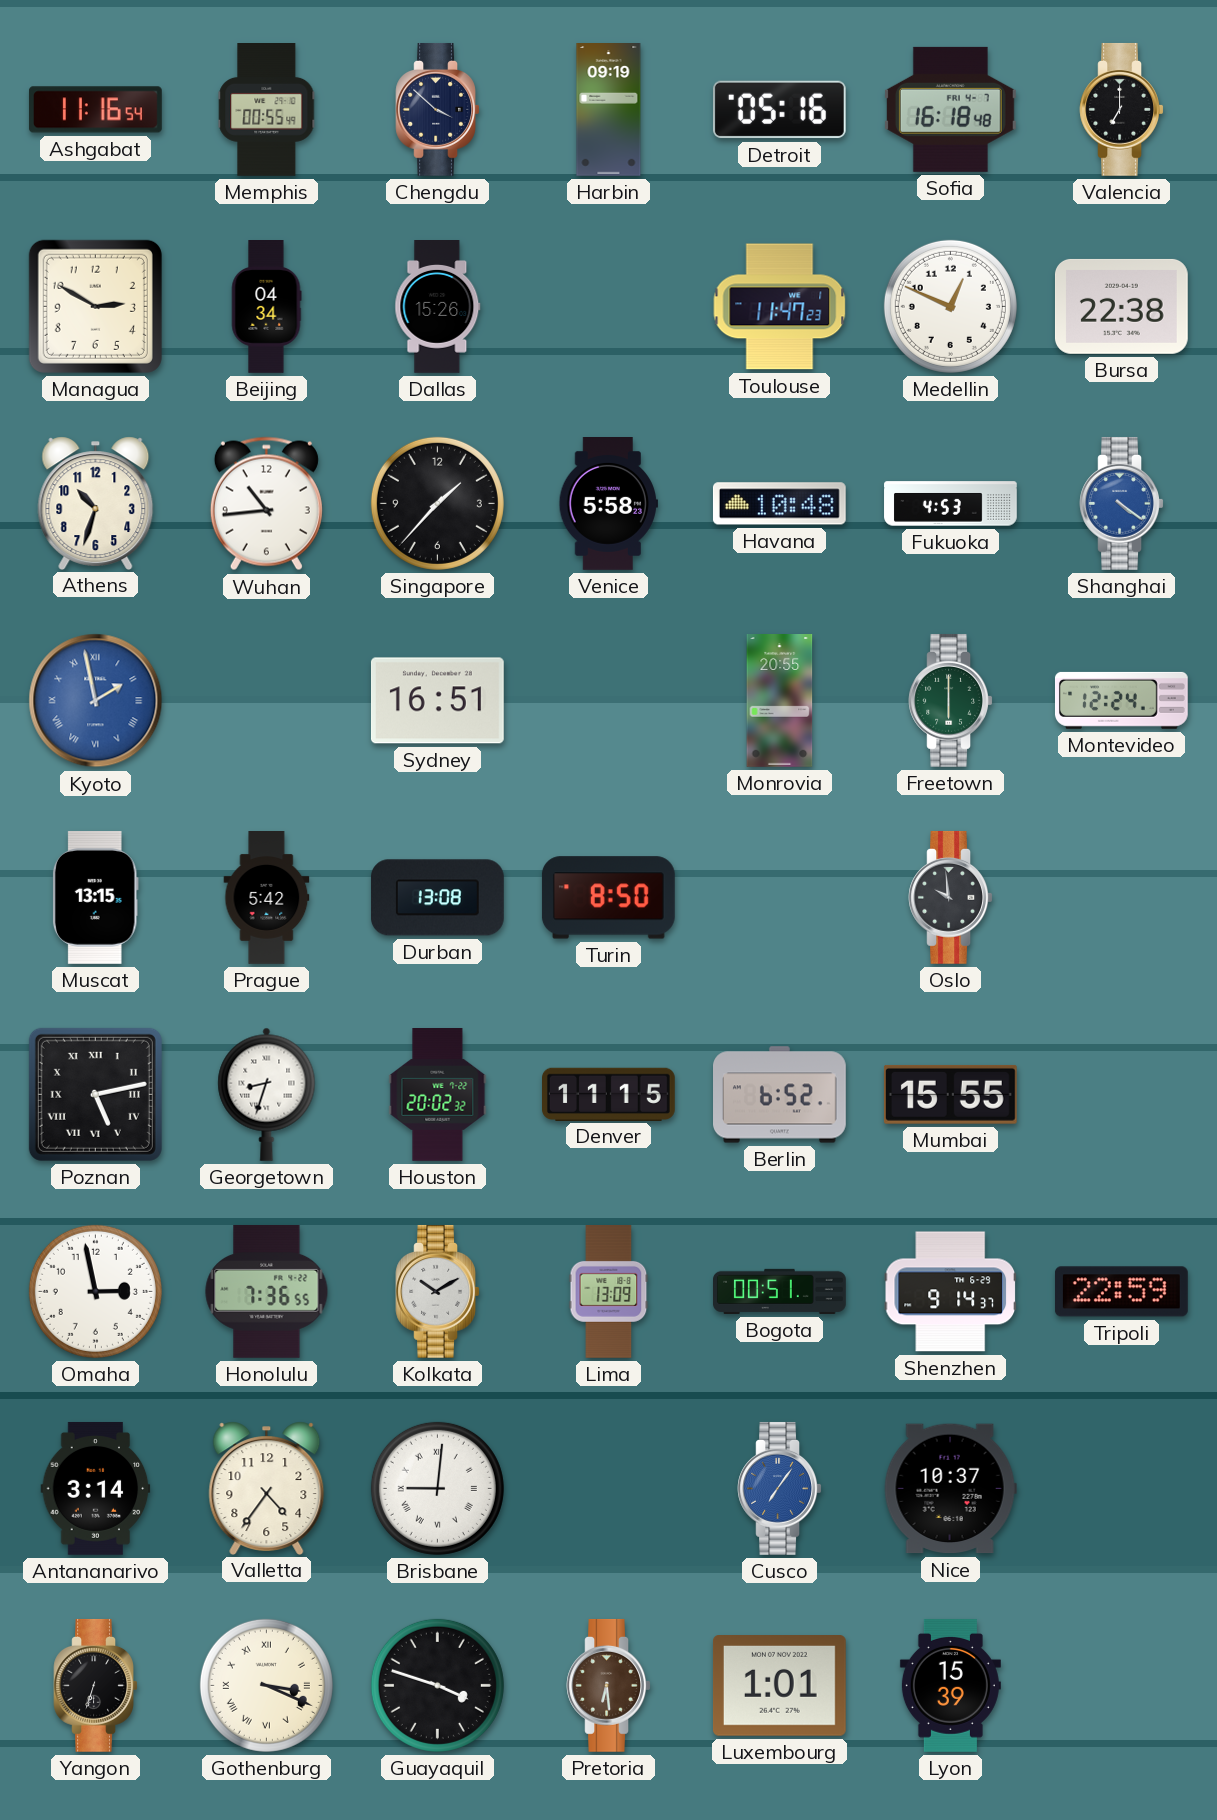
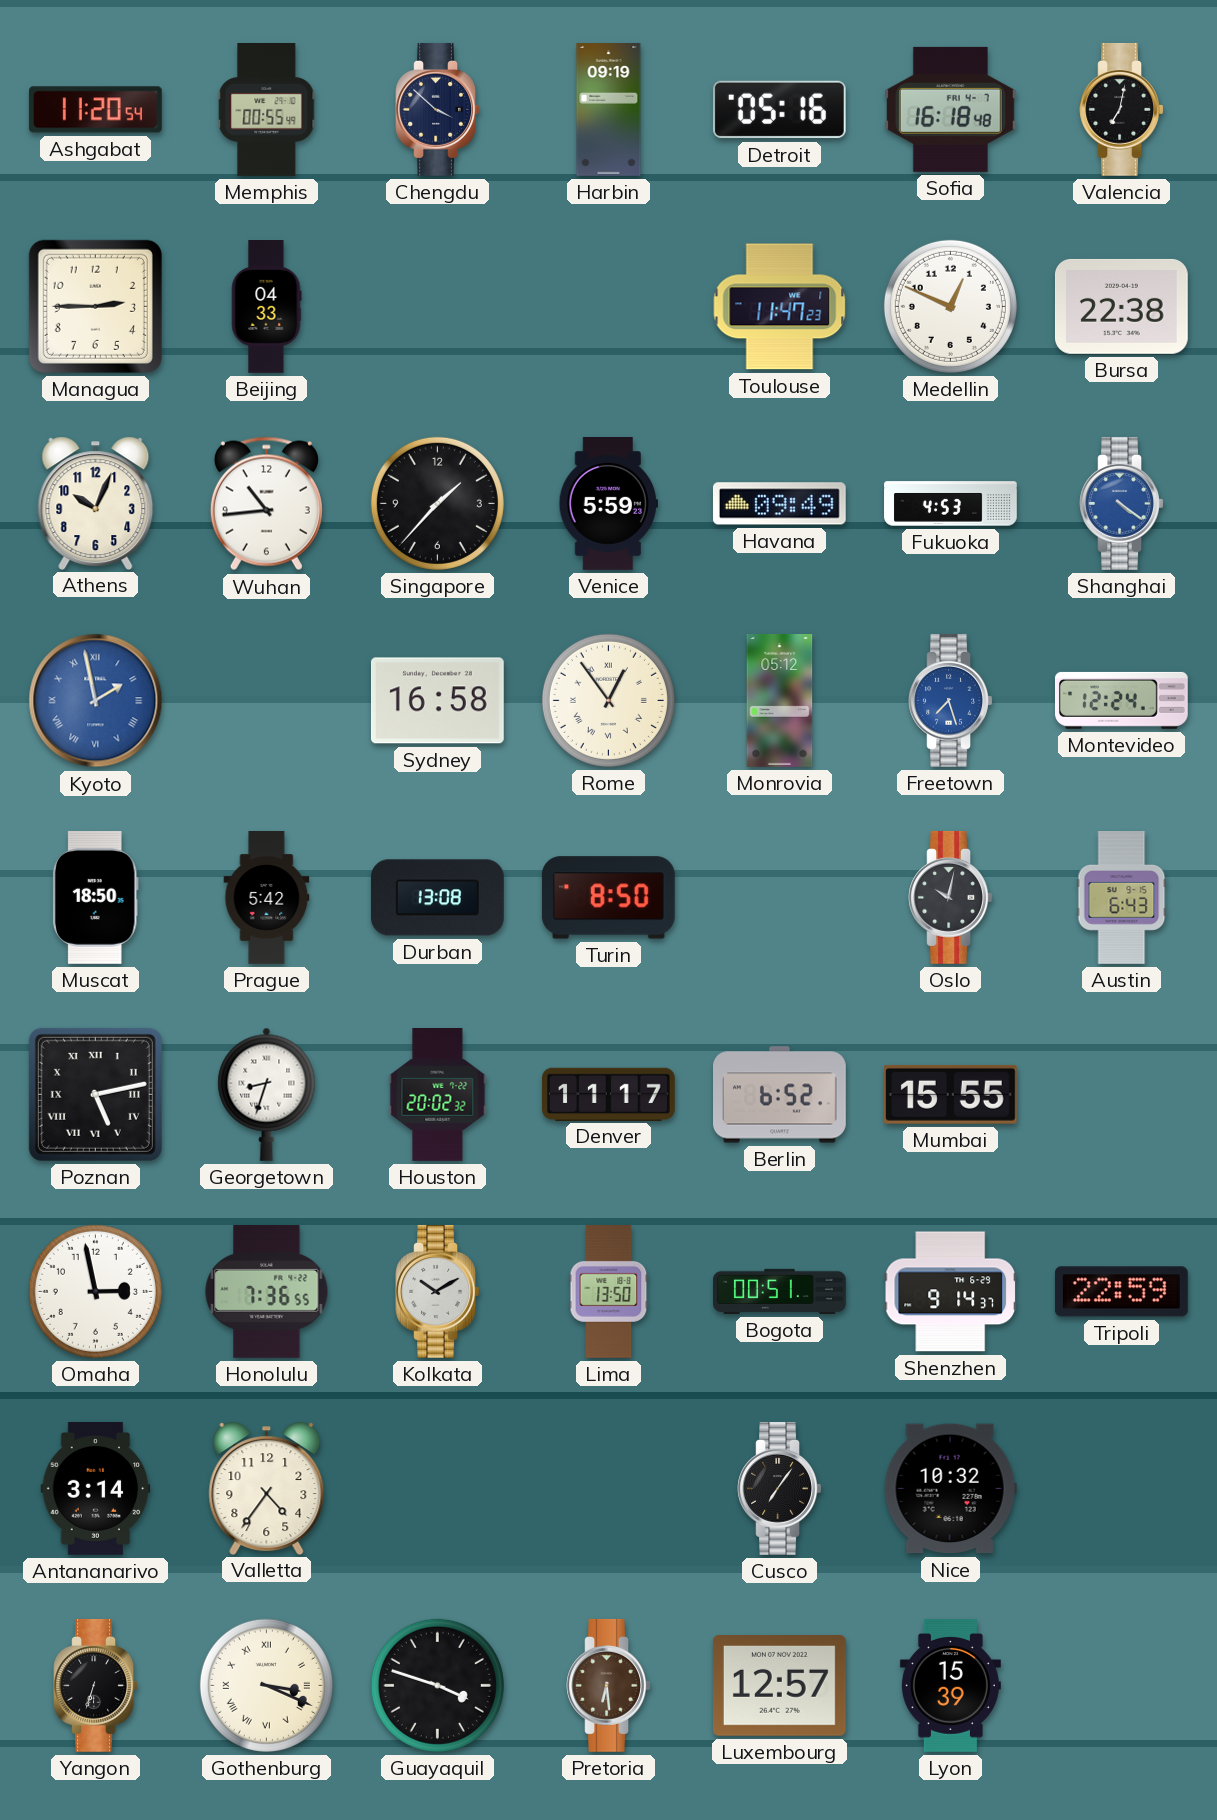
Ashgabat: 11:16 -> 11:20 (95, 110)
Valencia: 7:00 -> 7:02 (1122, 109)
Managua: 2:50 -> 2:45 (95, 306)
Beijing: 04:34 -> 04:33 (266, 307)
Dallas: 15:26 -> none (438, 307)
Athens: 10:33 -> 10:04 (96, 503)
Venice: 5:58 -> 5:59 (608, 504)
Havana: 10:48 -> 09:49 (779, 504)
Sydney: 16:51 -> 16:58 (437, 701)
Rome: none -> 12:54 (608, 700)
Monrovia: 20:55 -> 05:12 (780, 701)
Freetown: 6:00 -> 7:27 (951, 700)
Freetown dial: green -> blue (951, 700)
Muscat: 13:15 -> 18:50 (95, 897)
Oslo: 9:59 -> 10:02 (951, 897)
Austin: none -> 6:43 (1122, 898)
Denver: 11:15 -> 11:17 (609, 1094)
Lima: 13:09 -> 13:50 (609, 1292)
Brisbane: 9:01 -> none (437, 1488)
Cusco dial: blue -> black (780, 1488)
Nice: 10:37 -> 10:32 (950, 1489)
Luxembourg: 1:01 -> 12:57 (779, 1686)
